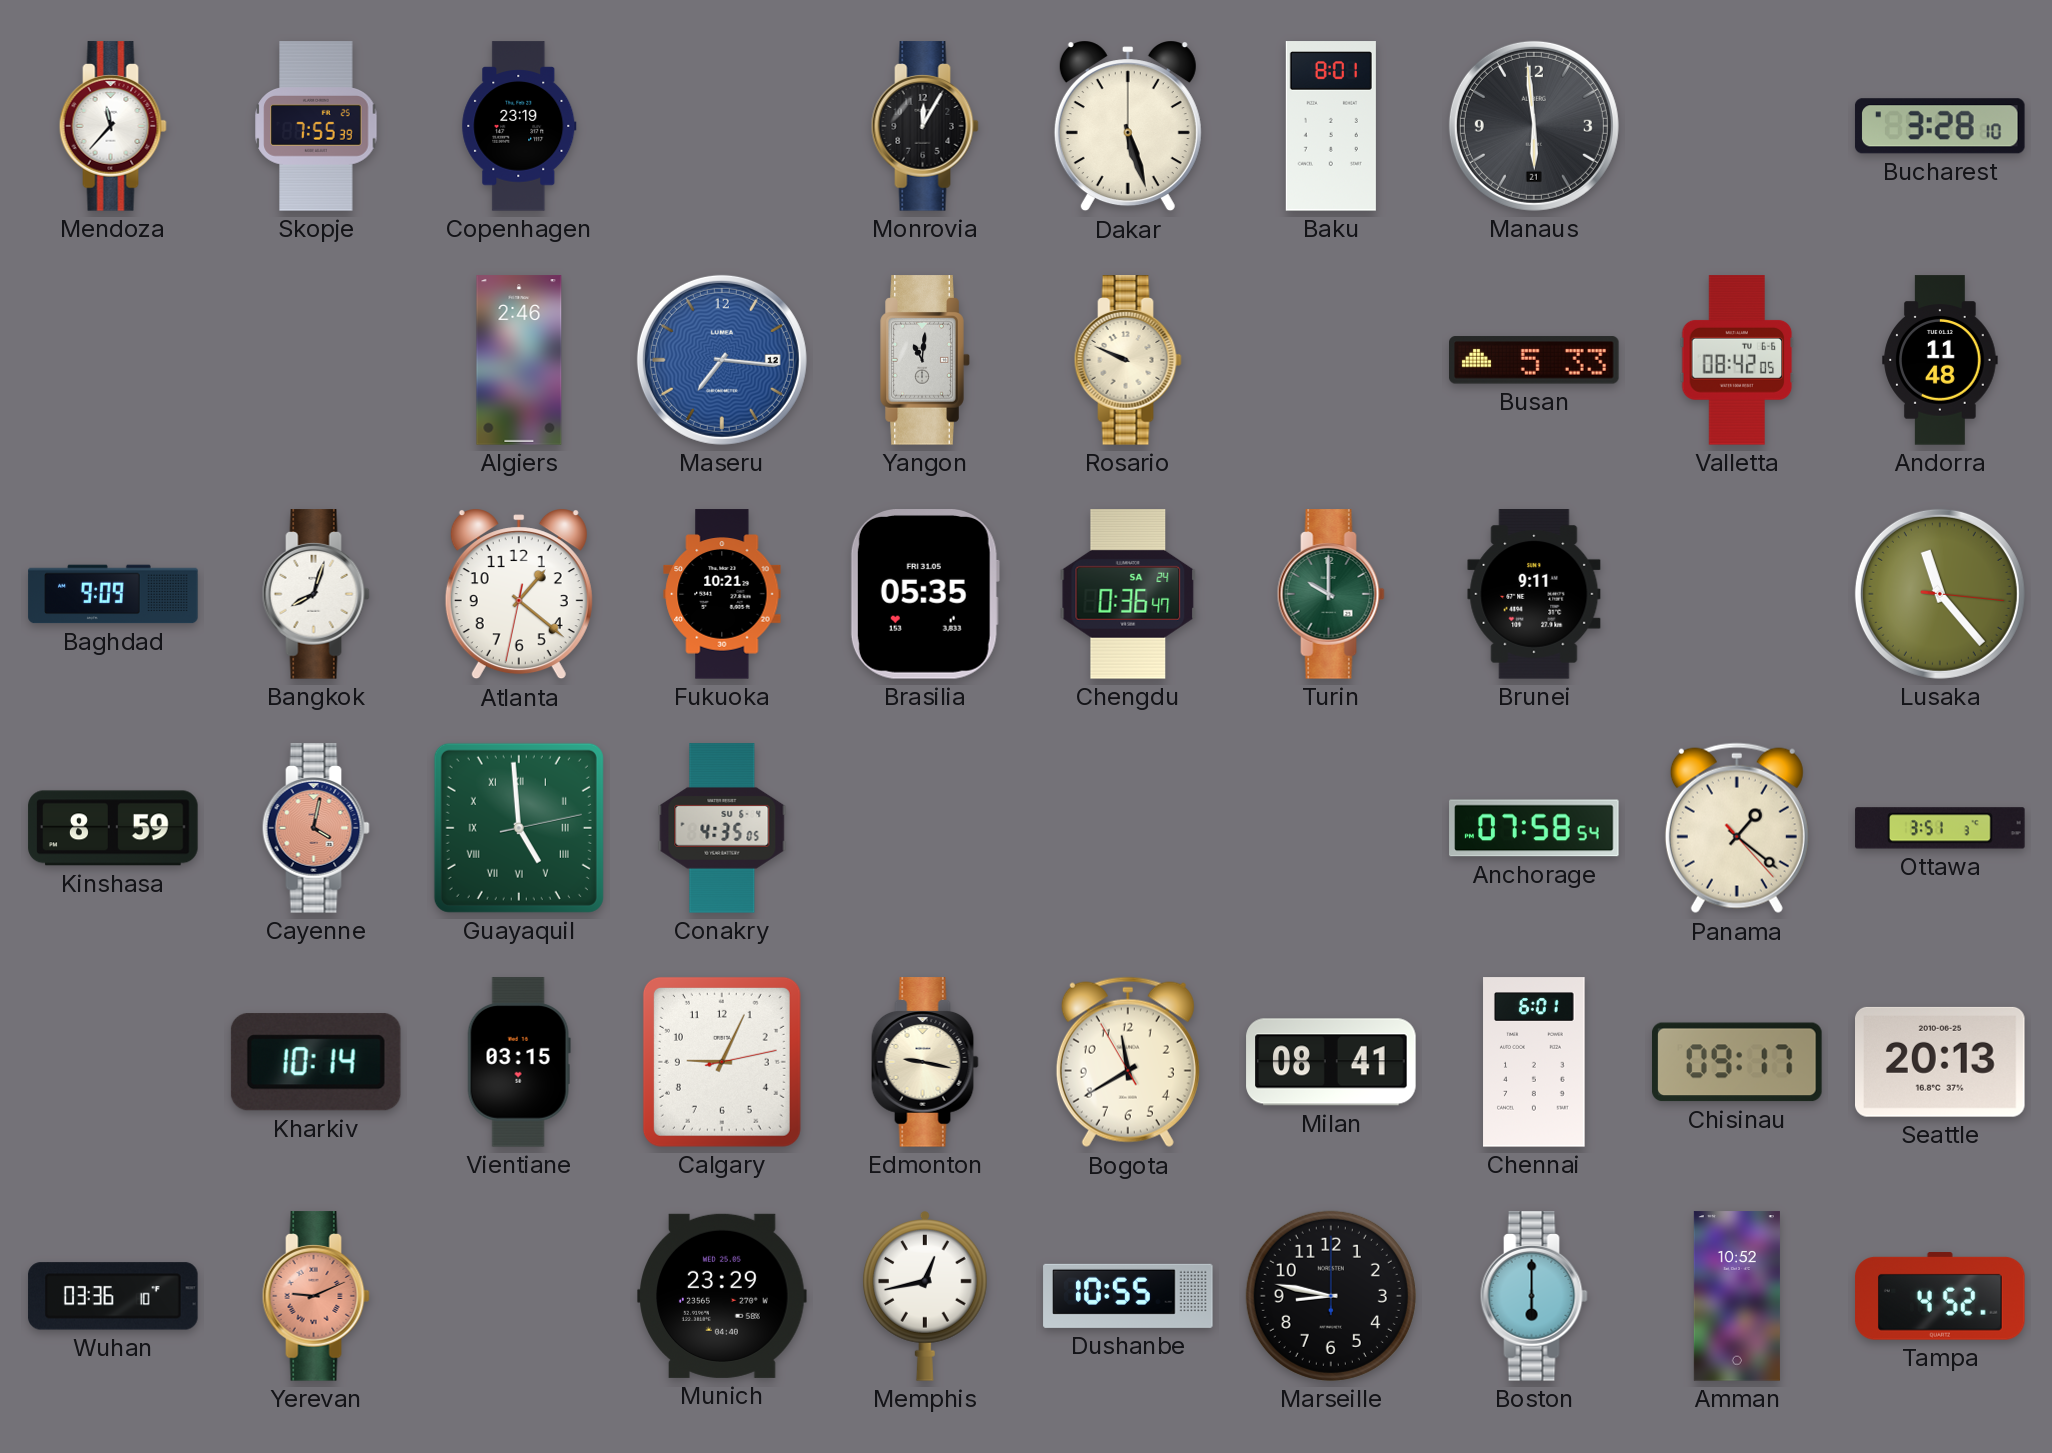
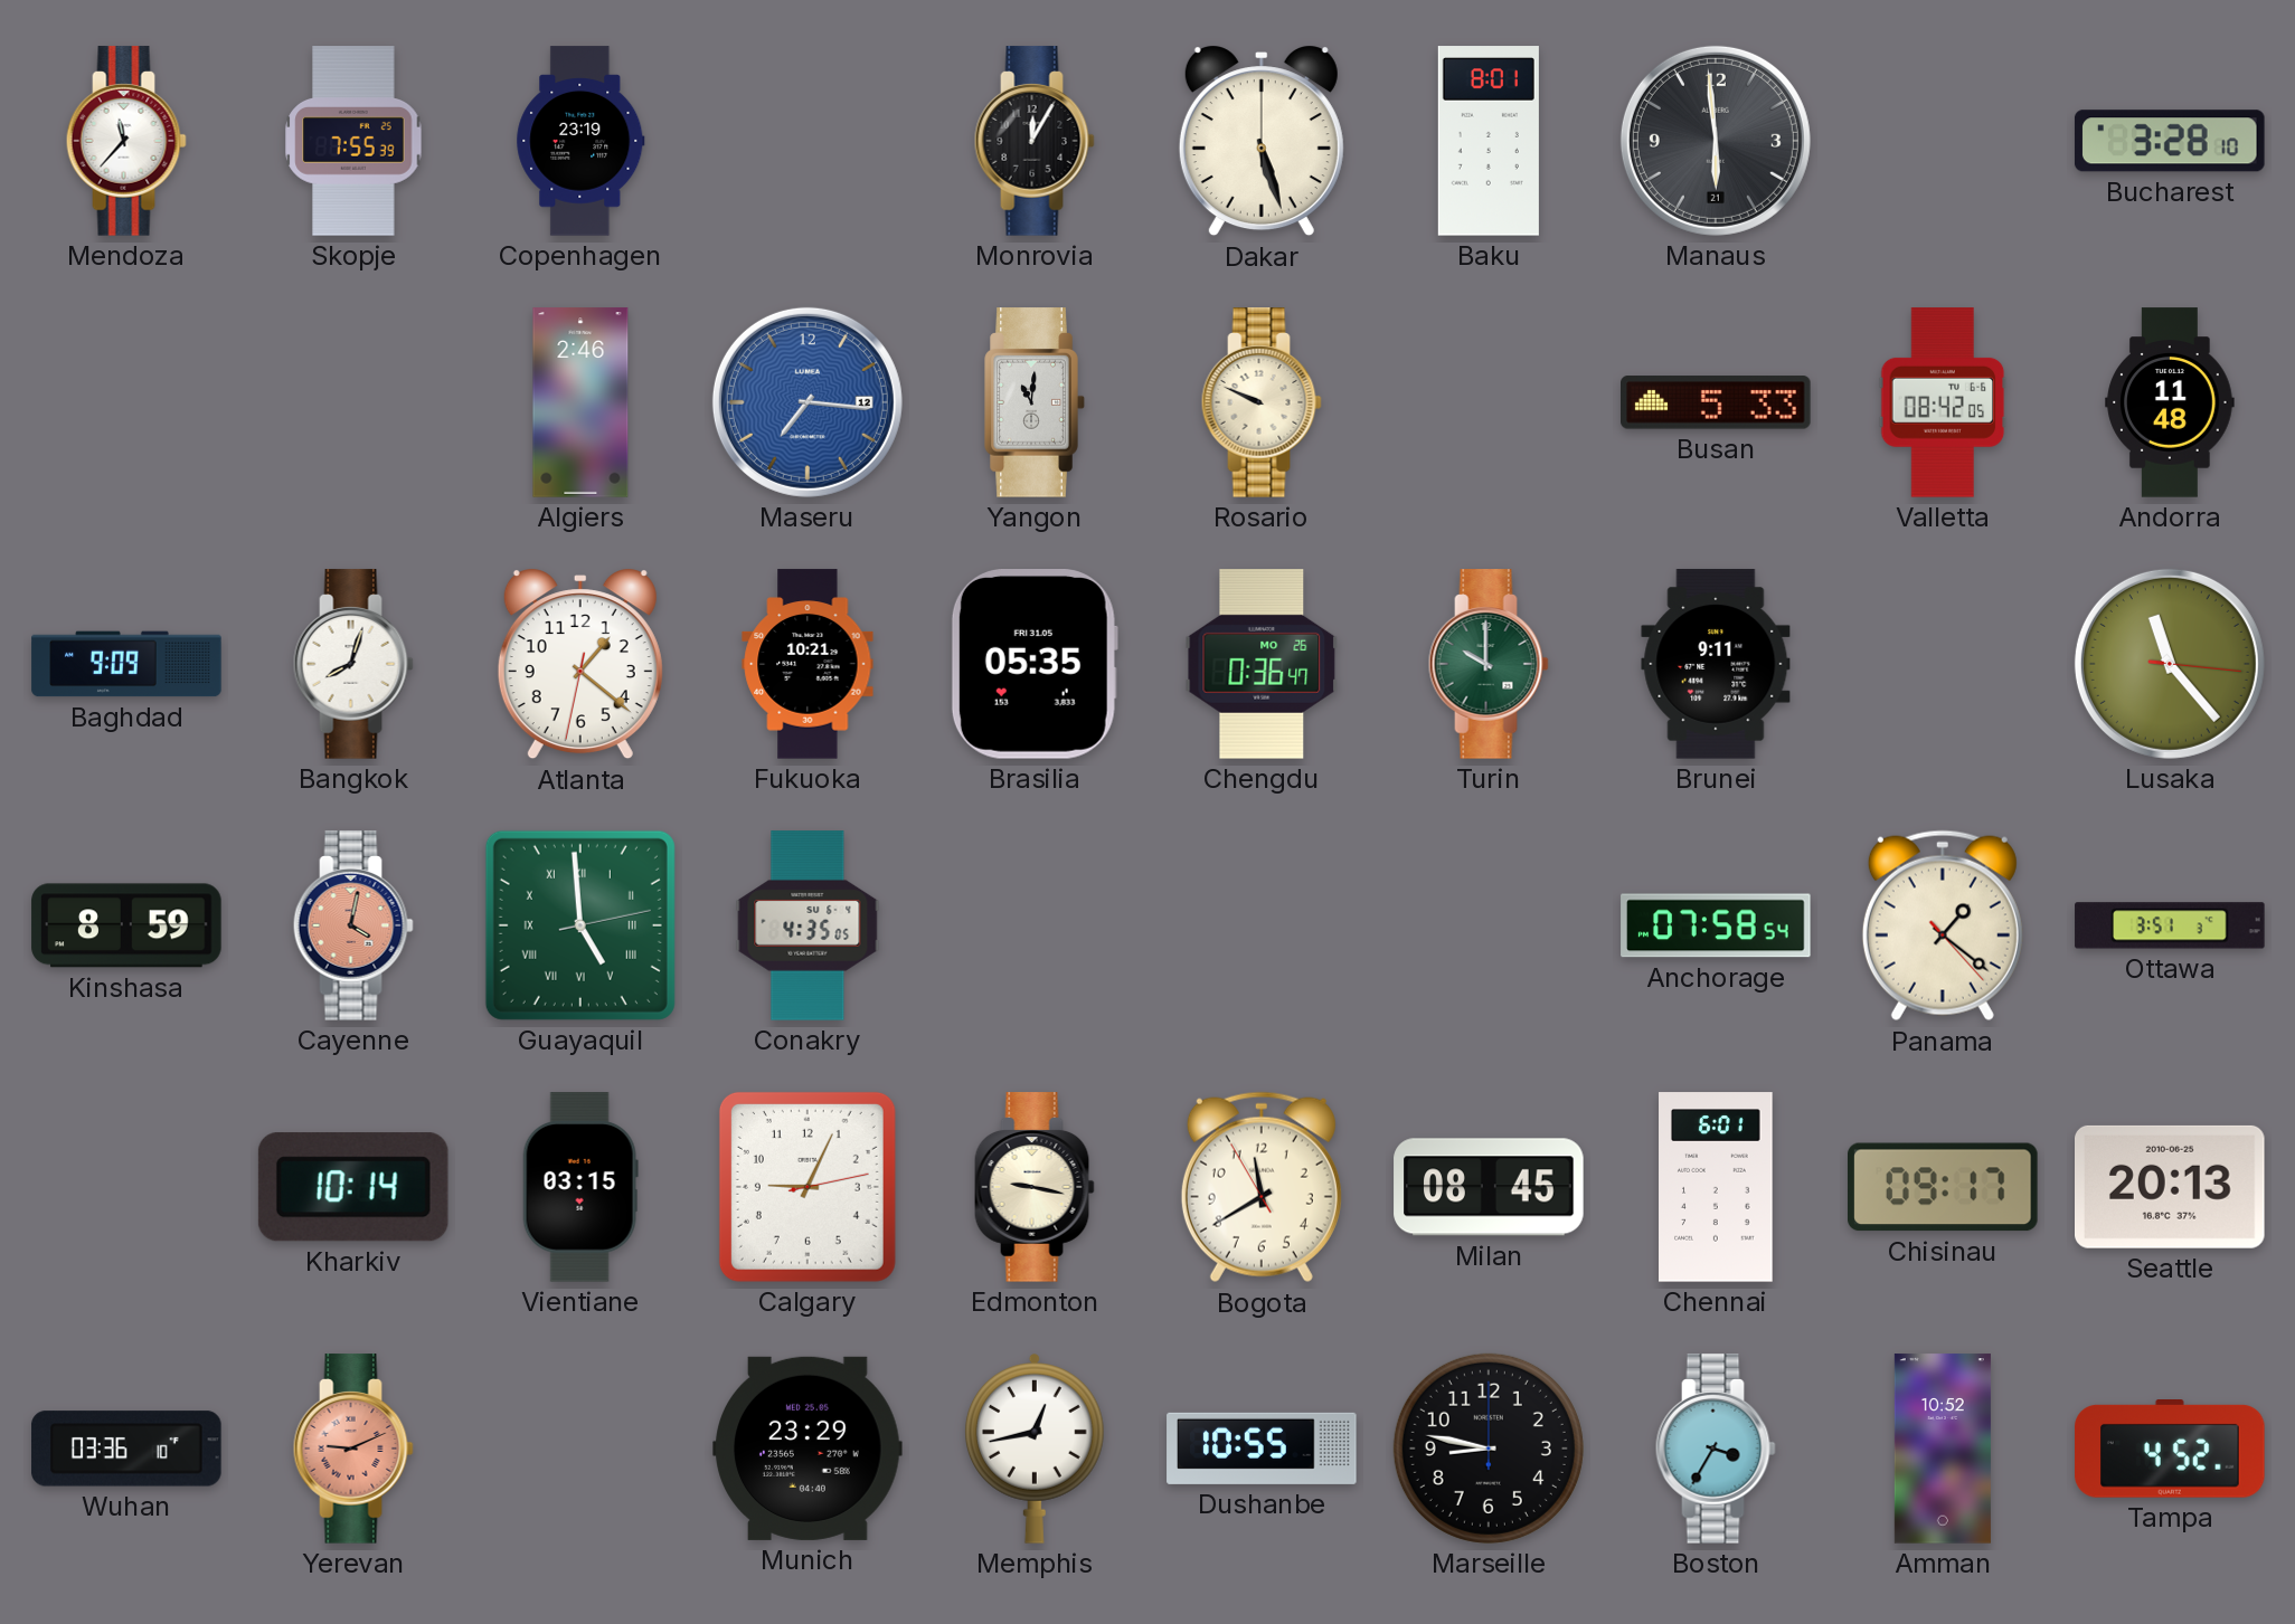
Chengdu date: SA 24 -> MO 26 (1262, 664)
Milan: 08:41 -> 08:45 (1489, 1187)
Boston: 6:00 -> 3:35 (1716, 1449)
